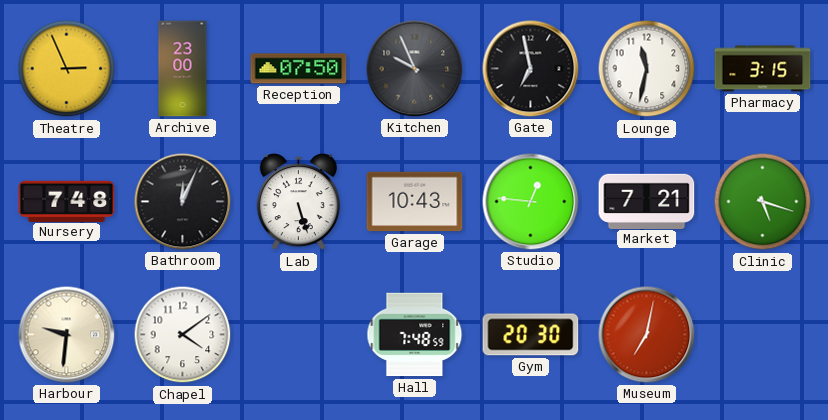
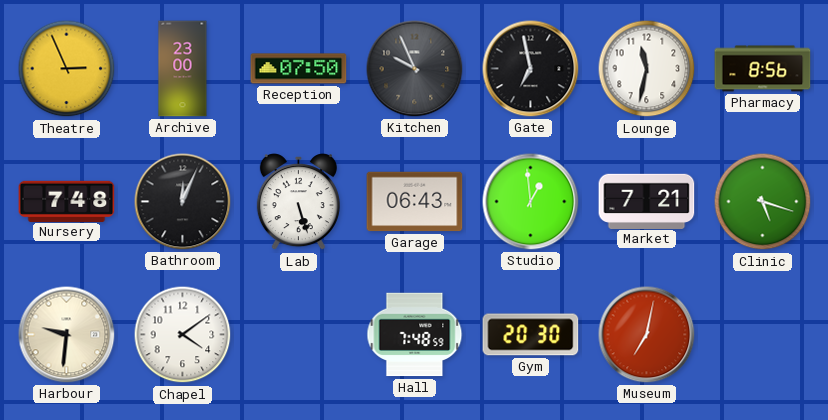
Pharmacy: 3:15 -> 8:56 (763, 69)
Garage: 10:43 -> 06:43 (415, 202)
Studio: 12:46 -> 12:59 (531, 202)
